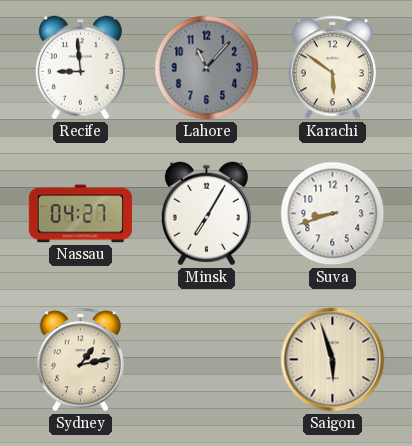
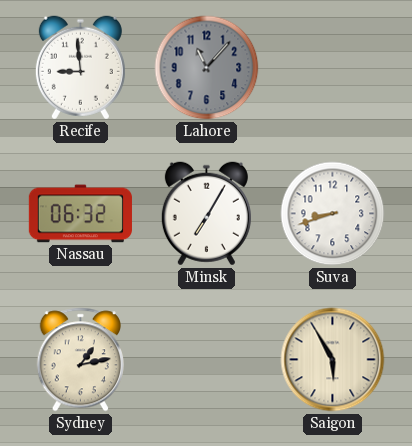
Karachi: 5:51 -> none (332, 68)
Nassau: 04:27 -> 06:32 (80, 214)
Saigon: 5:57 -> 5:55 (333, 360)
